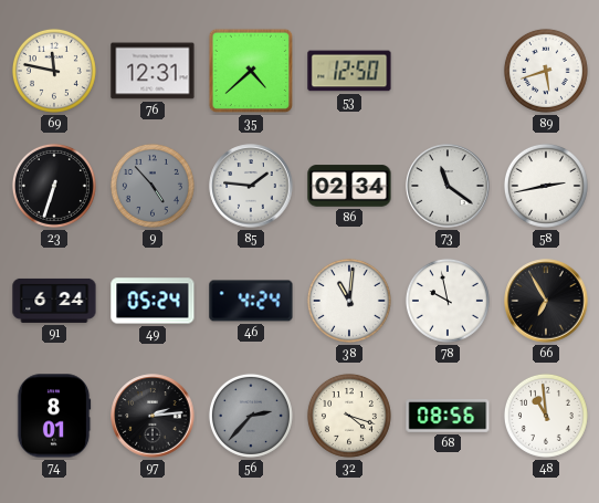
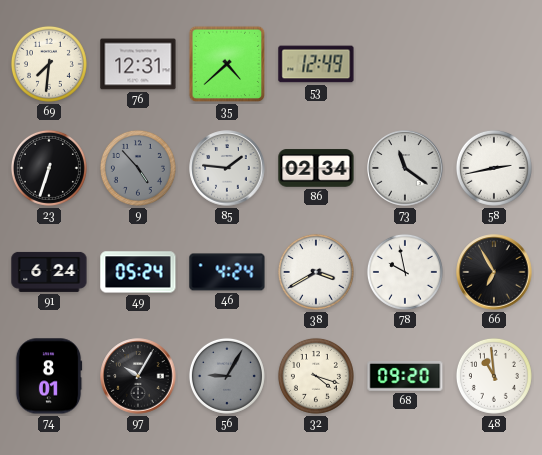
69: 11:47 -> 7:31 (49, 64)
53: 12:50 -> 12:49 (316, 64)
89: 5:42 -> none (546, 71)
38: 11:01 -> 3:40 (316, 272)
97: 2:14 -> 10:05 (138, 376)
56: 2:37 -> 9:05 (227, 376)
68: 08:56 -> 09:20 (405, 377)
